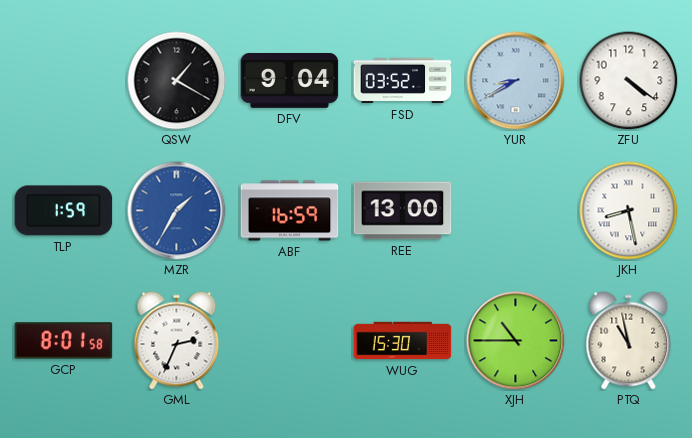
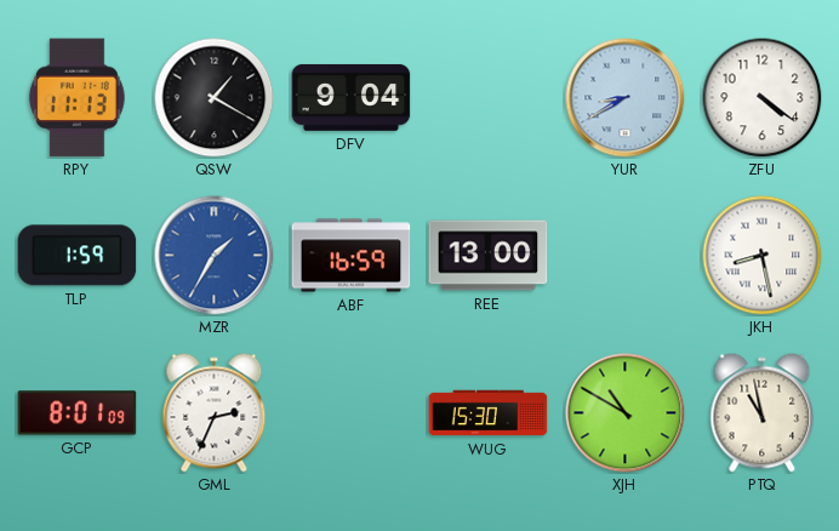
RPY: none -> 11:13 (76, 98)
FSD: 03:52 -> none (403, 81)
GCP: 8:01:58 -> 8:01:09 (78, 413)
XJH: 10:45 -> 10:50 (626, 413)
